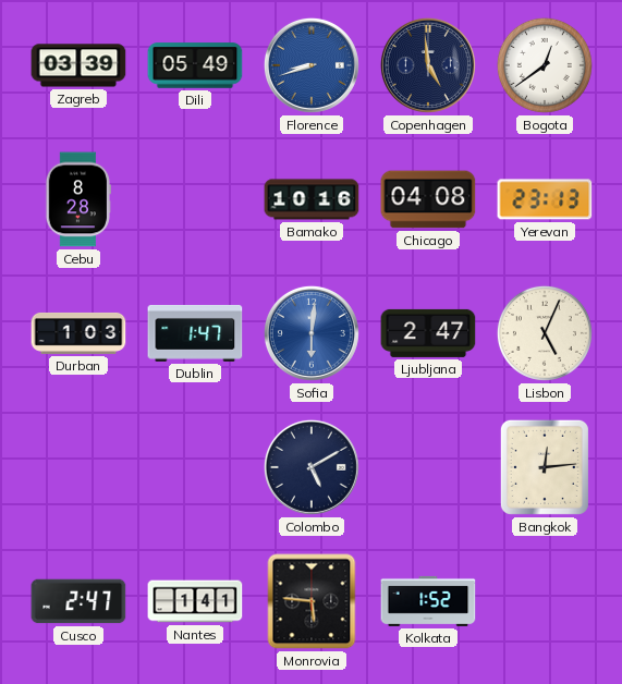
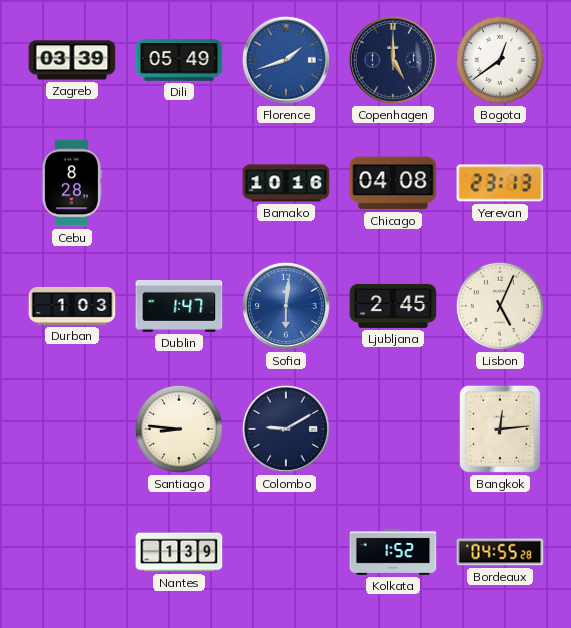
Florence: 8:42 -> 1:42 (286, 60)
Copenhagen: 4:59 -> 5:00 (393, 60)
Ljubljana: 2:47 -> 2:45 (393, 306)
Santiago: none -> 8:46 (179, 429)
Colombo: 5:10 -> 9:10 (286, 429)
Cusco: 2:47 -> none (78, 601)
Nantes: 1:41 -> 1:39 (179, 552)
Monrovia: 5:46 -> none (312, 601)
Bordeaux: none -> 04:55 (500, 552)
